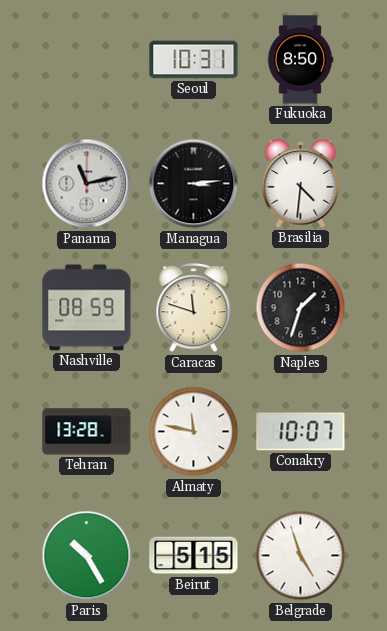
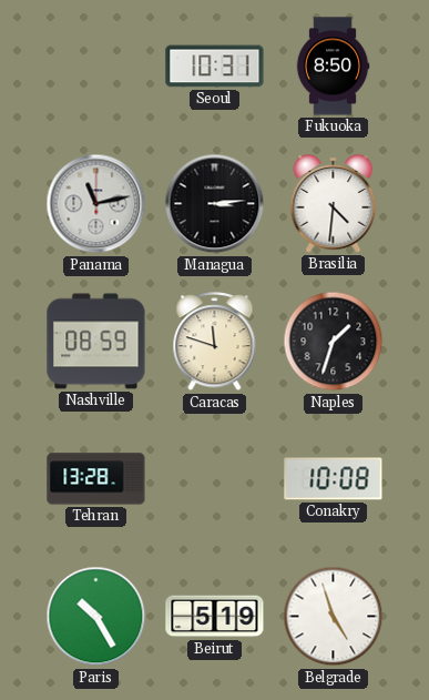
Almaty: 11:47 -> none (194, 432)
Conakry: 10:07 -> 10:08 (334, 479)
Beirut: 5:15 -> 5:19 (215, 617)
